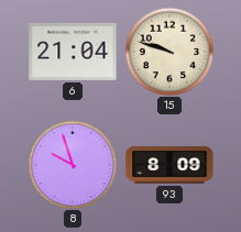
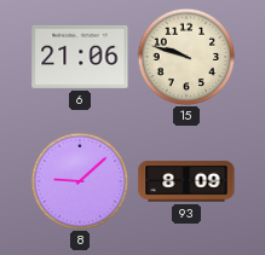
6: 21:04 -> 21:06 (80, 57)
8: 9:57 -> 9:08 (80, 181)
